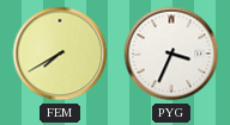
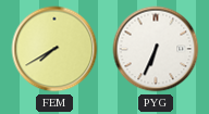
PYG: 3:34 -> 6:34 (156, 49)
